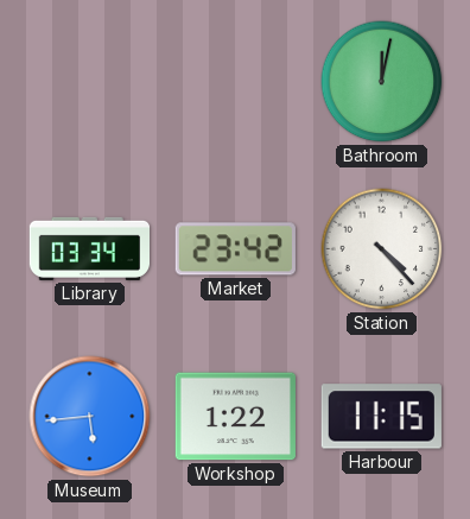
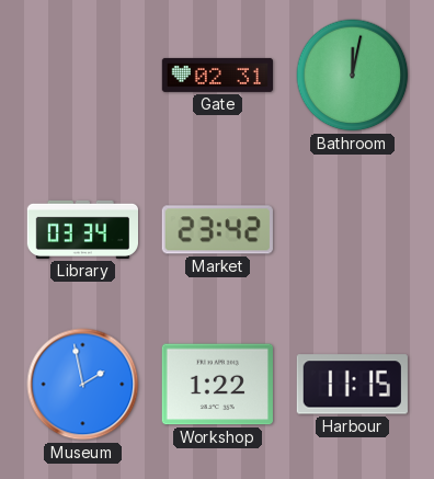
Gate: none -> 02:31 (217, 75)
Station: 4:23 -> none (382, 249)
Museum: 5:44 -> 1:58 (83, 385)
